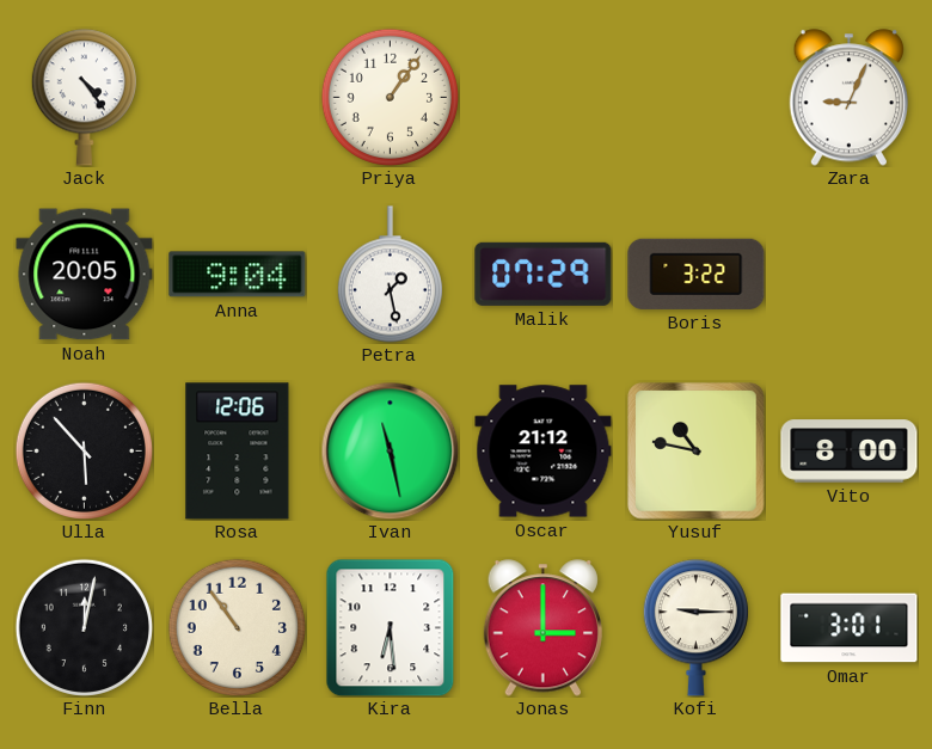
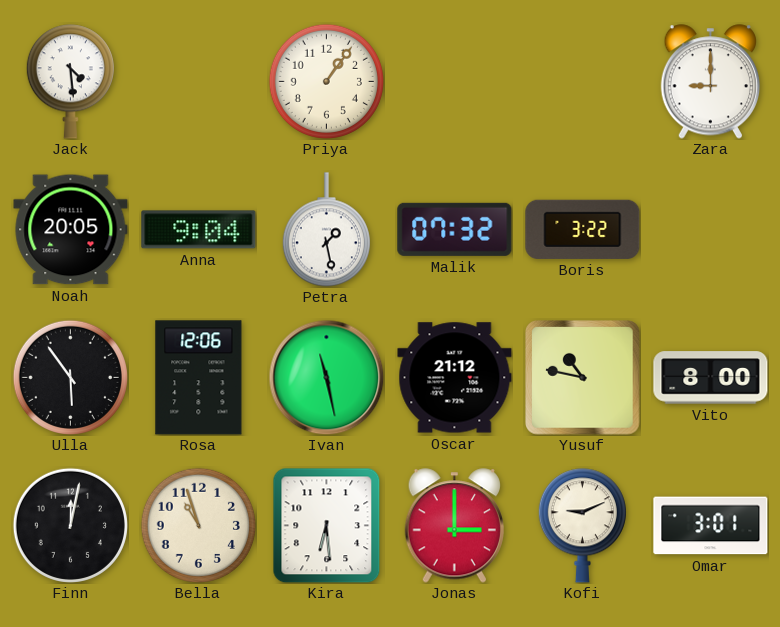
Jack: 4:24 -> 4:29 (70, 82)
Zara: 9:04 -> 9:00 (710, 82)
Malik: 07:29 -> 07:32 (455, 229)
Ulla: 5:53 -> 5:54 (70, 377)
Bella: 10:54 -> 10:57 (198, 525)
Kofi: 9:15 -> 9:11 (582, 526)
